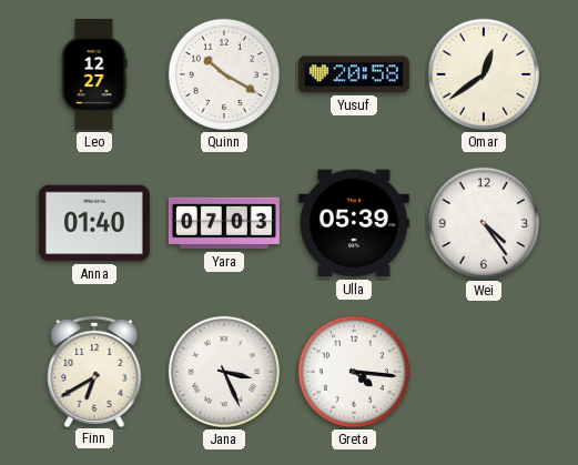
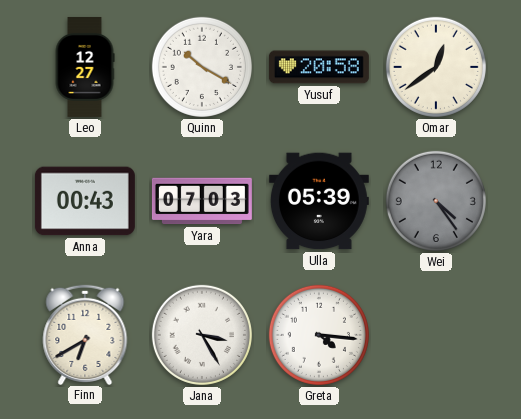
Anna: 01:40 -> 00:43 (85, 201)
Wei dial: white -> grey (436, 201)
Jana: 3:26 -> 3:25 (202, 335)
